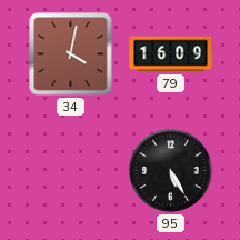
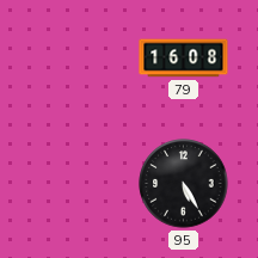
34: 4:02 -> none (71, 54)
79: 16:09 -> 16:08 (184, 59)
